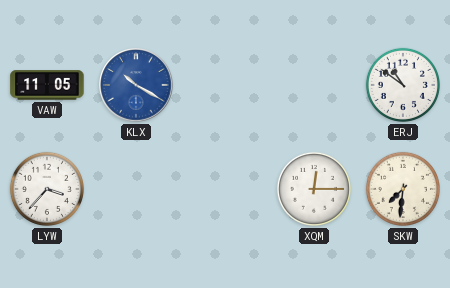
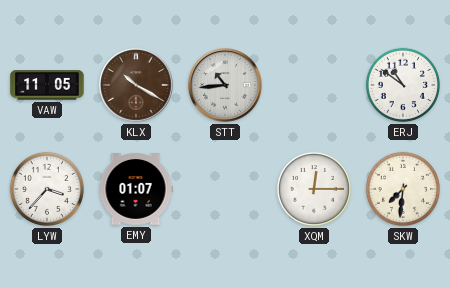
KLX dial: blue -> brown (136, 85)
STT: none -> 10:44 (225, 85)
EMY: none -> 01:07 (136, 189)
